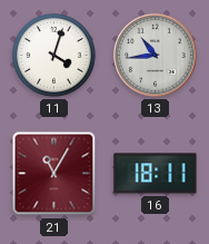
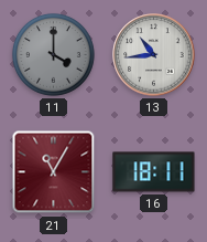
11: 4:03 -> 4:00 (53, 54)
11 dial: white -> grey (53, 54)
